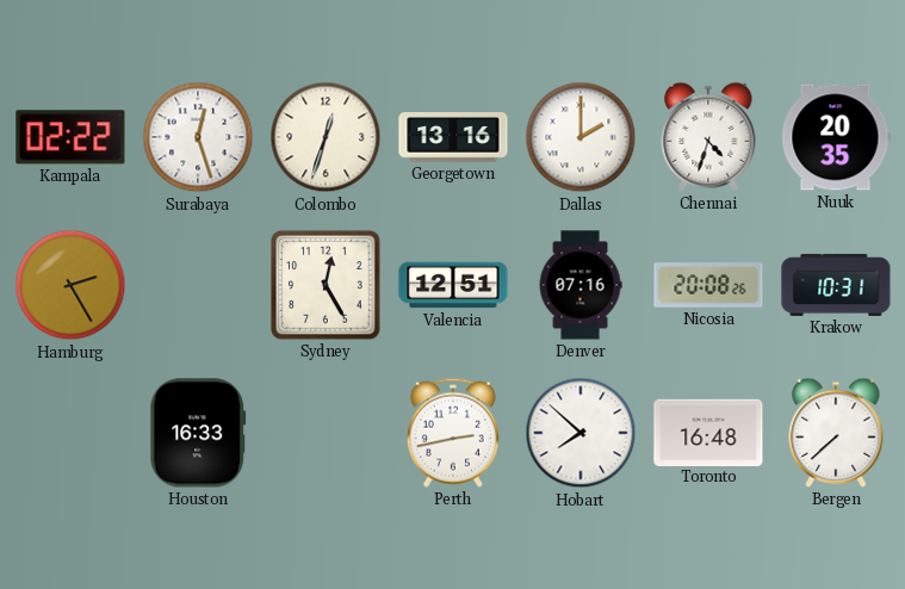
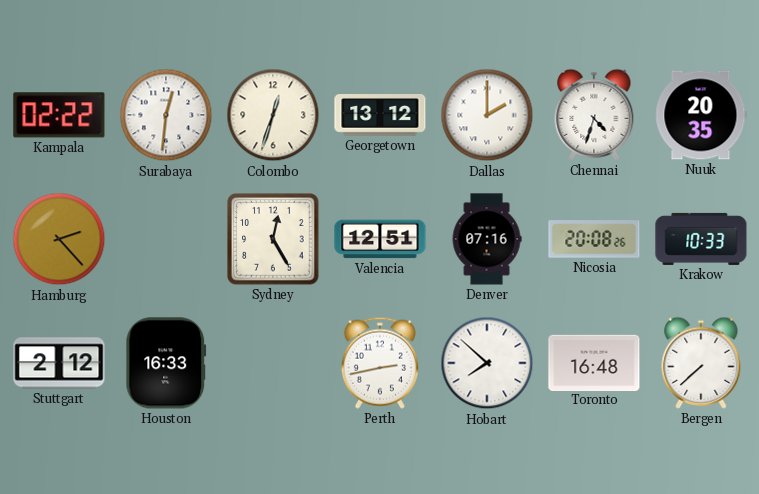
Surabaya: 12:27 -> 12:31 (166, 115)
Georgetown: 13:16 -> 13:12 (380, 115)
Hamburg: 2:25 -> 2:23 (59, 239)
Krakow: 10:31 -> 10:33 (701, 239)
Stuttgart: none -> 2:12 (59, 363)
